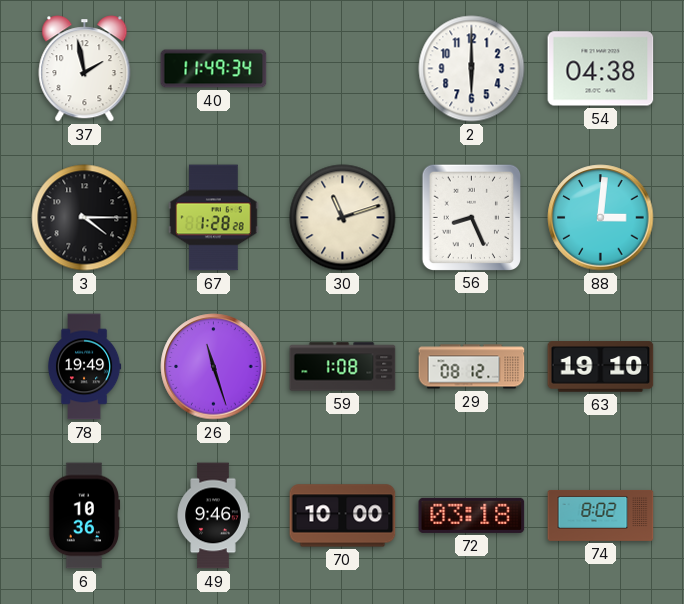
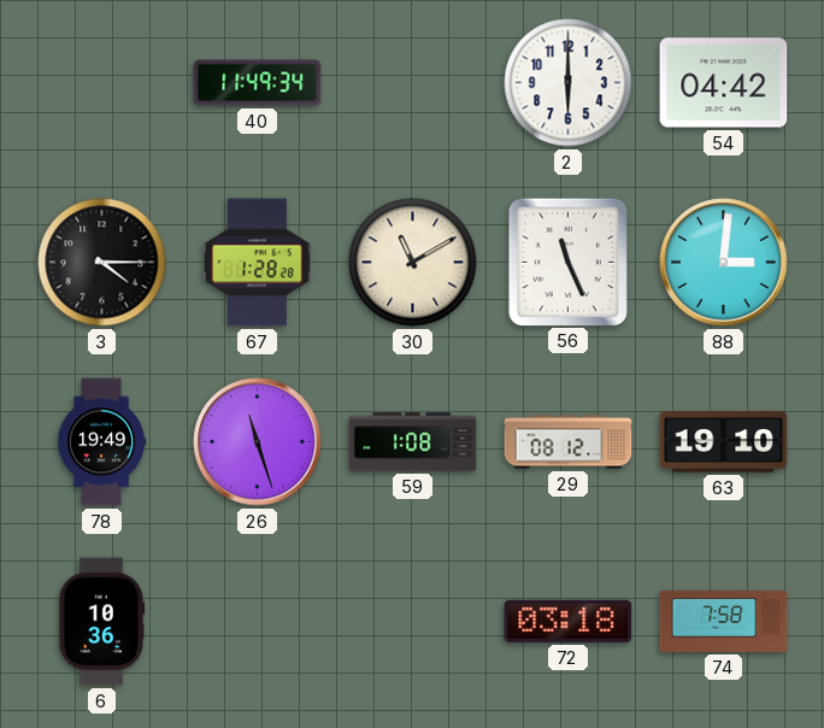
37: 1:58 -> none (85, 69)
54: 04:38 -> 04:42 (724, 83)
30: 11:12 -> 11:10 (413, 263)
56: 8:26 -> 11:26 (567, 262)
49: 9:46 -> none (213, 516)
70: 10:00 -> none (343, 516)
74: 8:02 -> 7:58 (724, 621)
